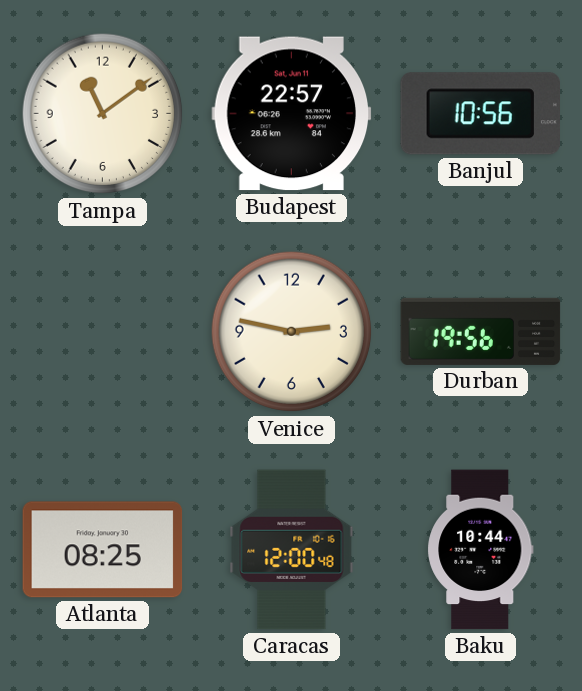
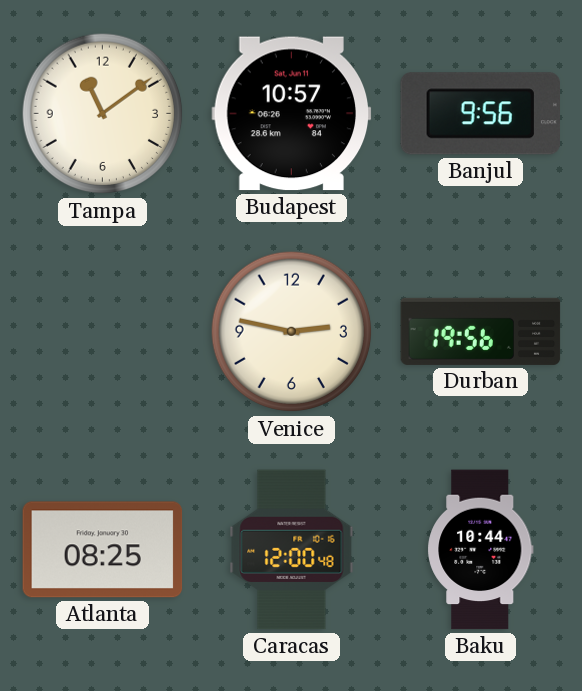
Budapest: 22:57 -> 10:57 (292, 114)
Banjul: 10:56 -> 9:56 (480, 114)
